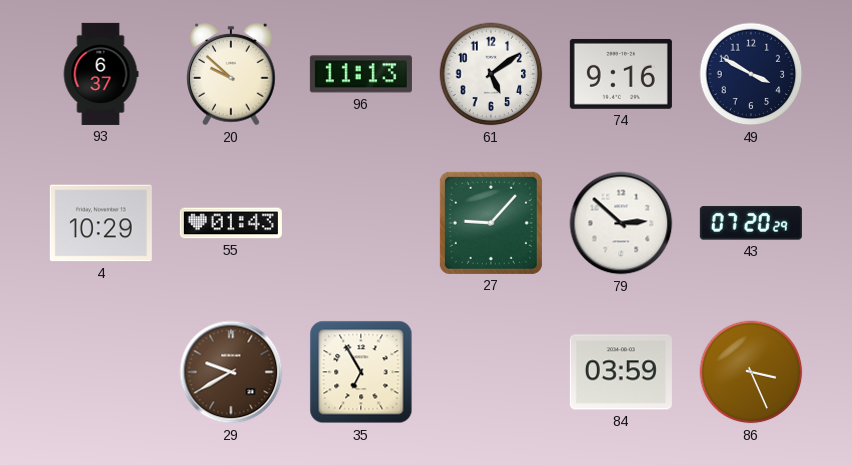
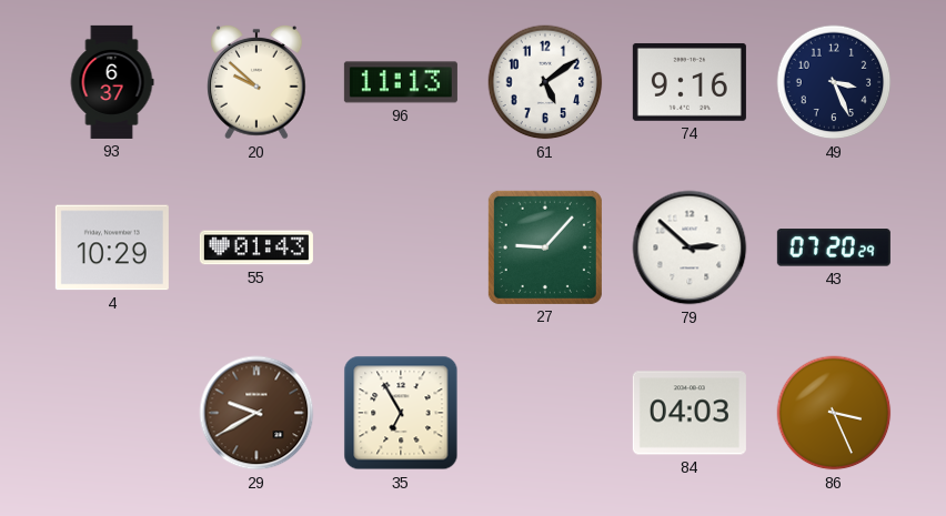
49: 3:50 -> 3:26 (834, 82)
84: 03:59 -> 04:03 (690, 413)
